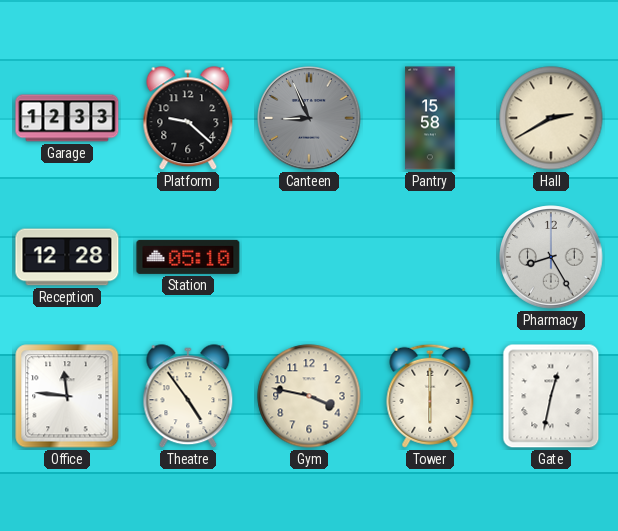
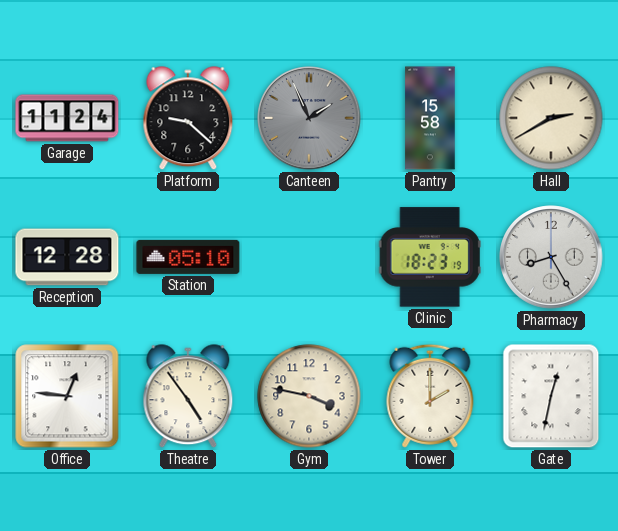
Garage: 12:33 -> 11:24 (67, 118)
Canteen: 8:56 -> 1:56 (309, 118)
Clinic: none -> 18:23 (430, 257)
Office: 11:46 -> 12:46 (67, 396)
Tower: 6:00 -> 2:00 (430, 396)
